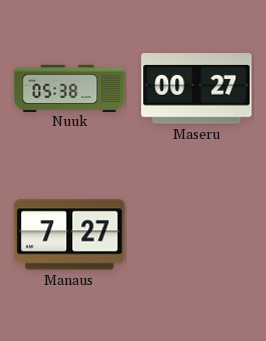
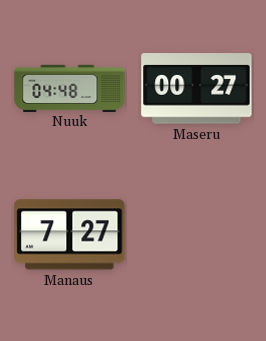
Nuuk: 05:38 -> 04:48 (70, 88)
